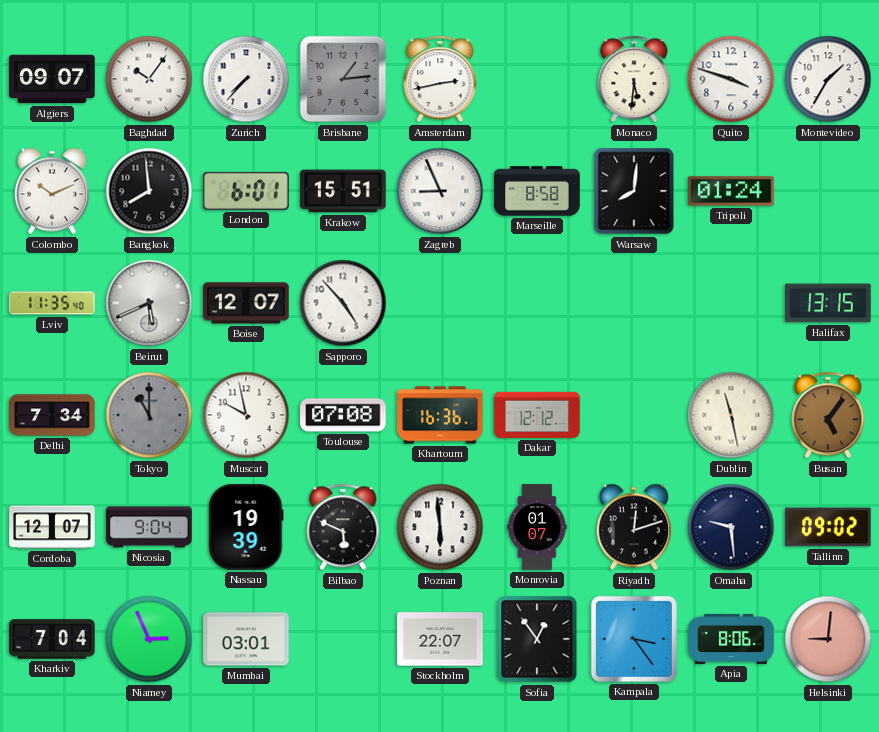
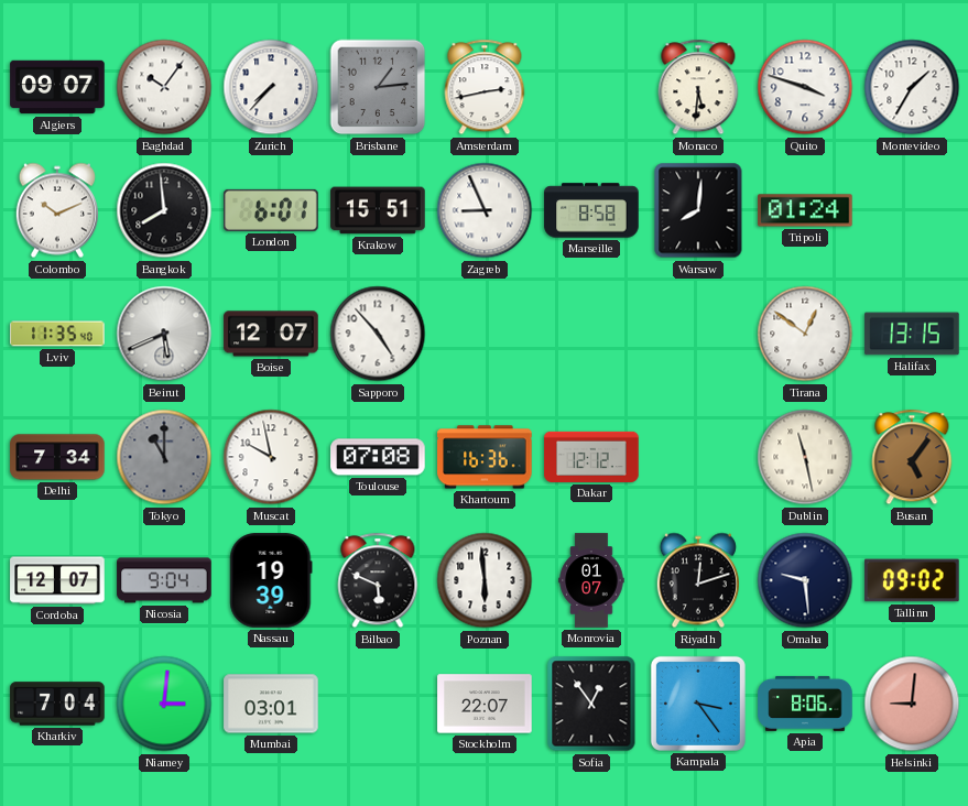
Tirana: none -> 12:51 (805, 334)
Niamey: 2:56 -> 3:01 (164, 704)
